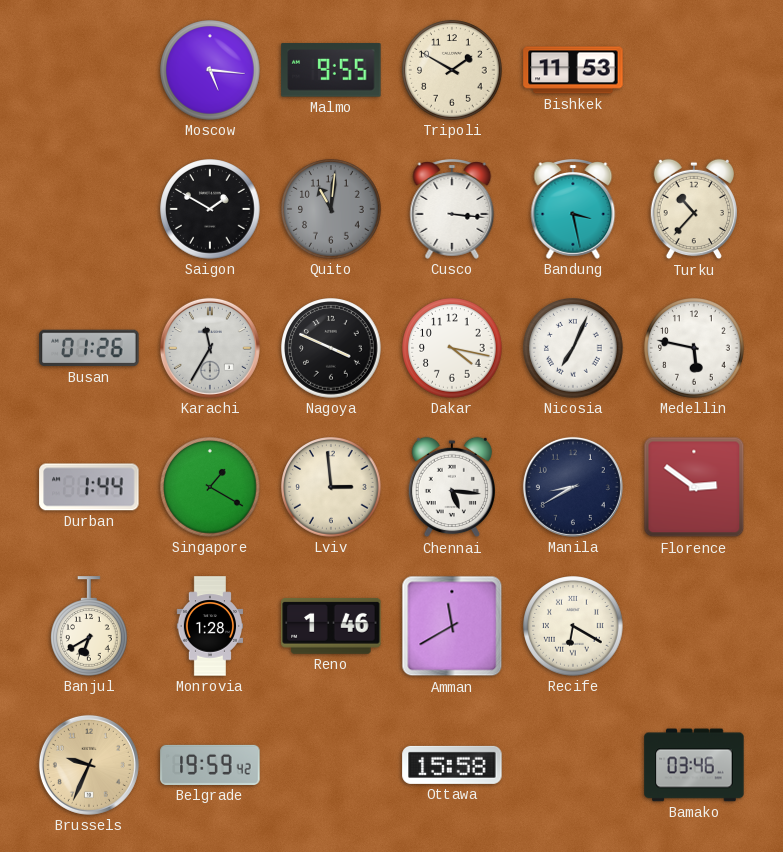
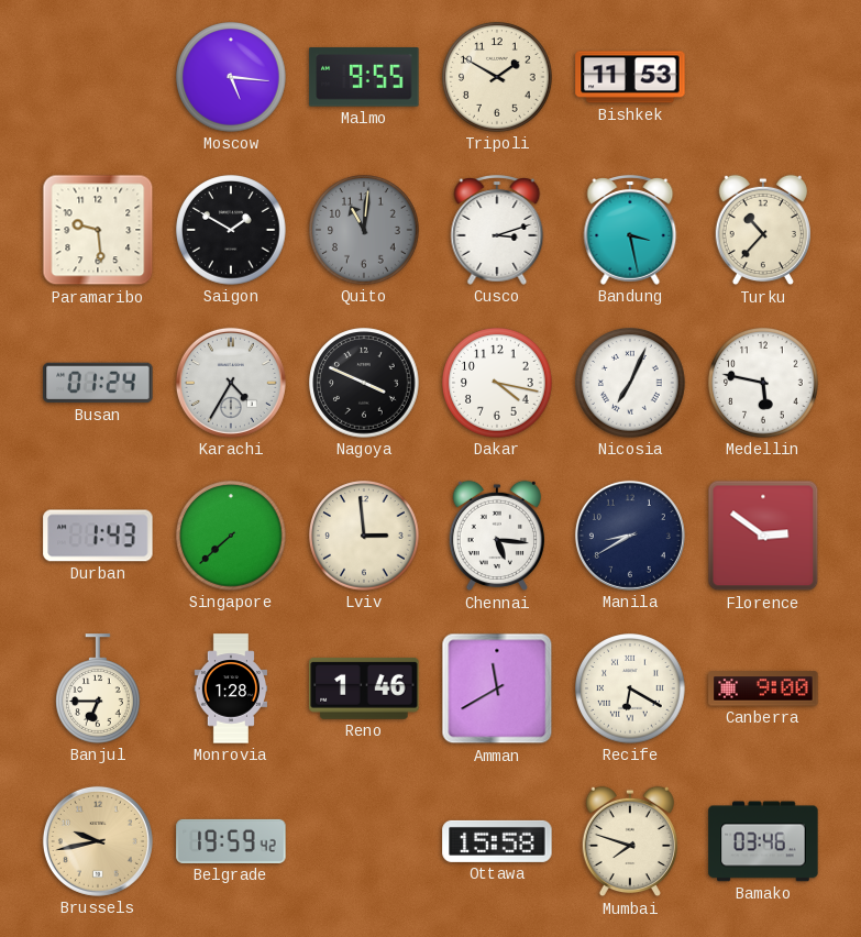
Paramaribo: none -> 9:29 (98, 230)
Cusco: 3:16 -> 3:12 (497, 231)
Busan: 01:26 -> 01:24 (98, 383)
Karachi: 11:35 -> 4:35 (231, 383)
Durban: 1:44 -> 1:43 (98, 536)
Singapore: 1:20 -> 7:38 (231, 536)
Banjul: 6:40 -> 6:45 (99, 688)
Canberra: none -> 9:00 (763, 688)
Brussels: 9:34 -> 9:43 (98, 841)
Mumbai: none -> 7:48 (630, 841)
